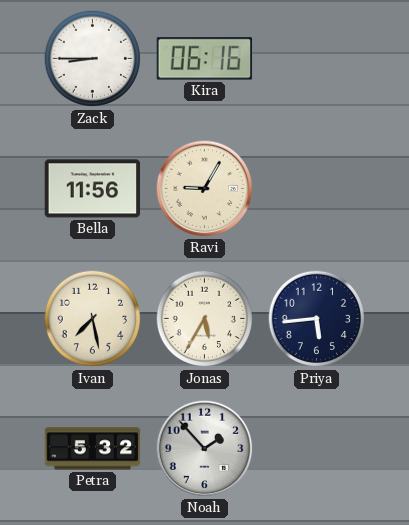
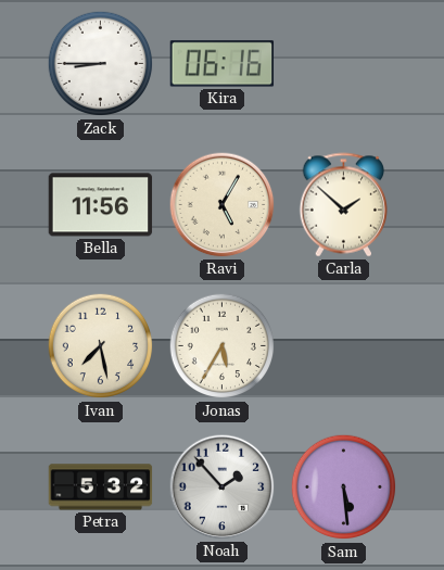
Ravi: 9:05 -> 5:05 (223, 205)
Carla: none -> 1:52 (344, 205)
Priya: 5:44 -> none (317, 319)
Sam: none -> 5:29 (344, 487)
